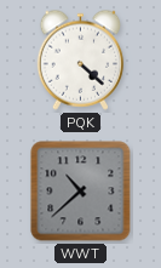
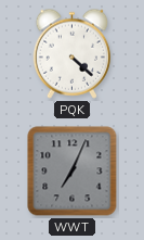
WWT: 10:38 -> 7:04 (73, 172)
